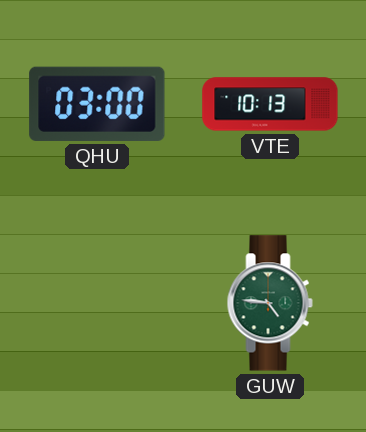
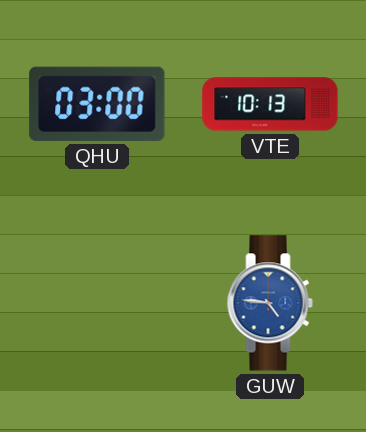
GUW dial: green -> blue (270, 303)
